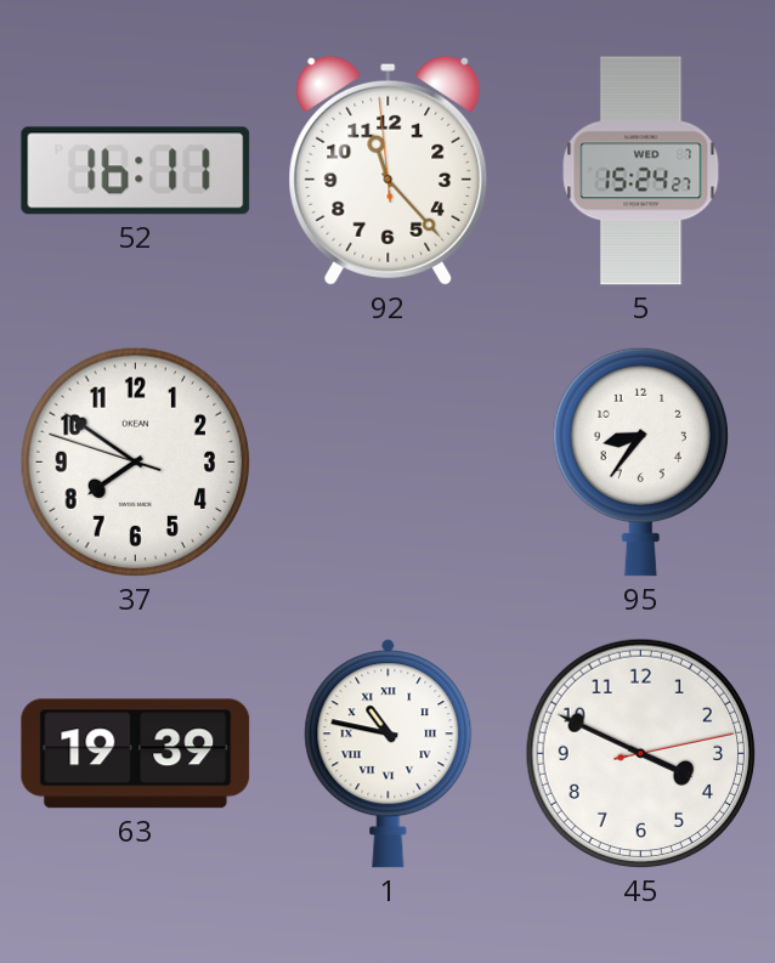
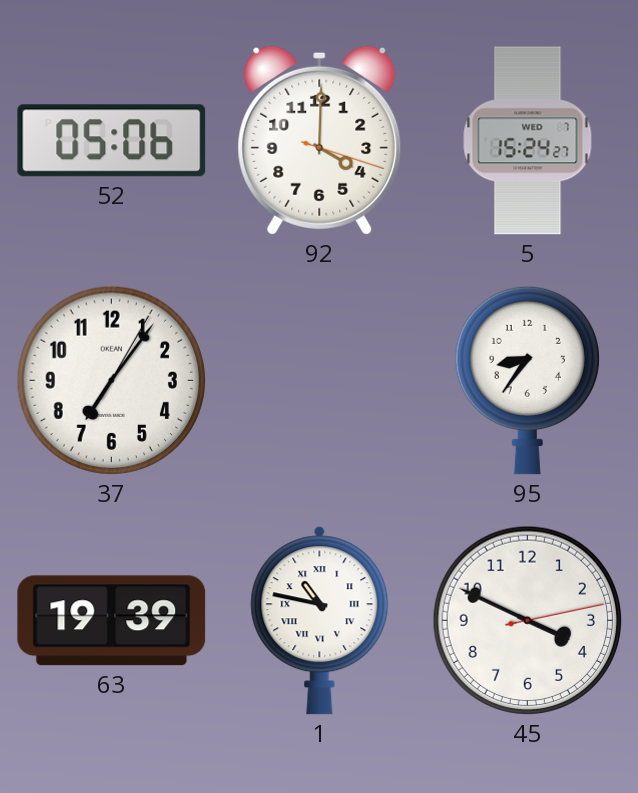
52: 16:11 -> 05:06 (112, 141)
92: 11:22 -> 4:00 (320, 140)
37: 7:50 -> 7:06 (112, 381)
